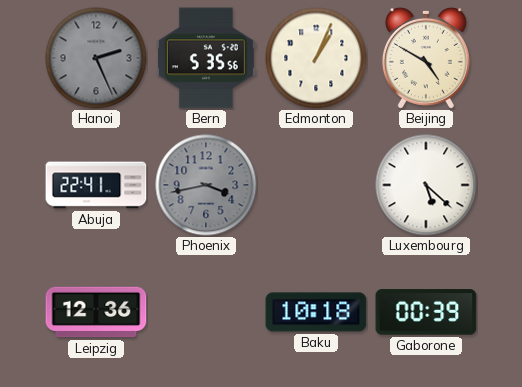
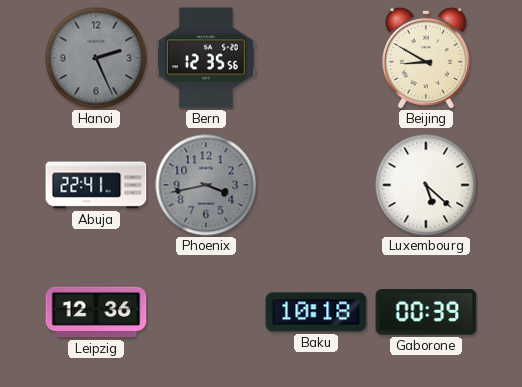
Bern: 5:35 -> 12:35 (206, 58)
Edmonton: 1:04 -> none (316, 58)
Beijing: 4:50 -> 8:50 (426, 58)
